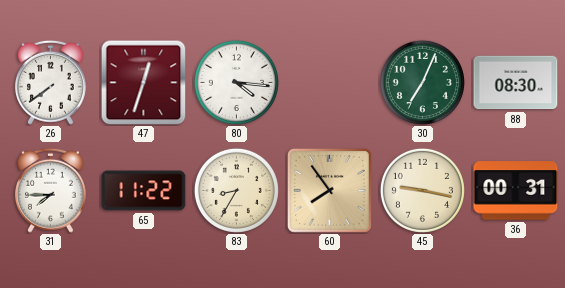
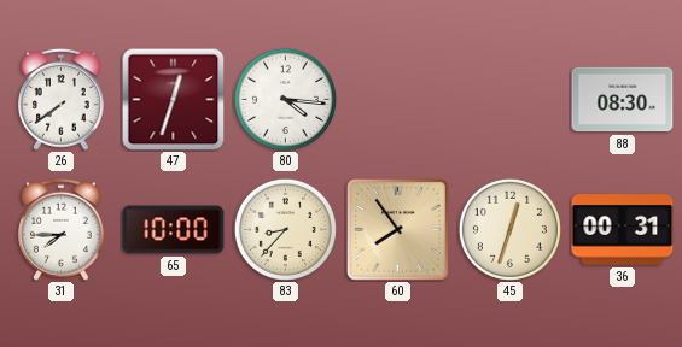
30: 7:04 -> none (422, 82)
65: 11:22 -> 10:00 (174, 230)
83: 8:35 -> 8:37 (285, 229)
45: 9:17 -> 12:33 (509, 229)
